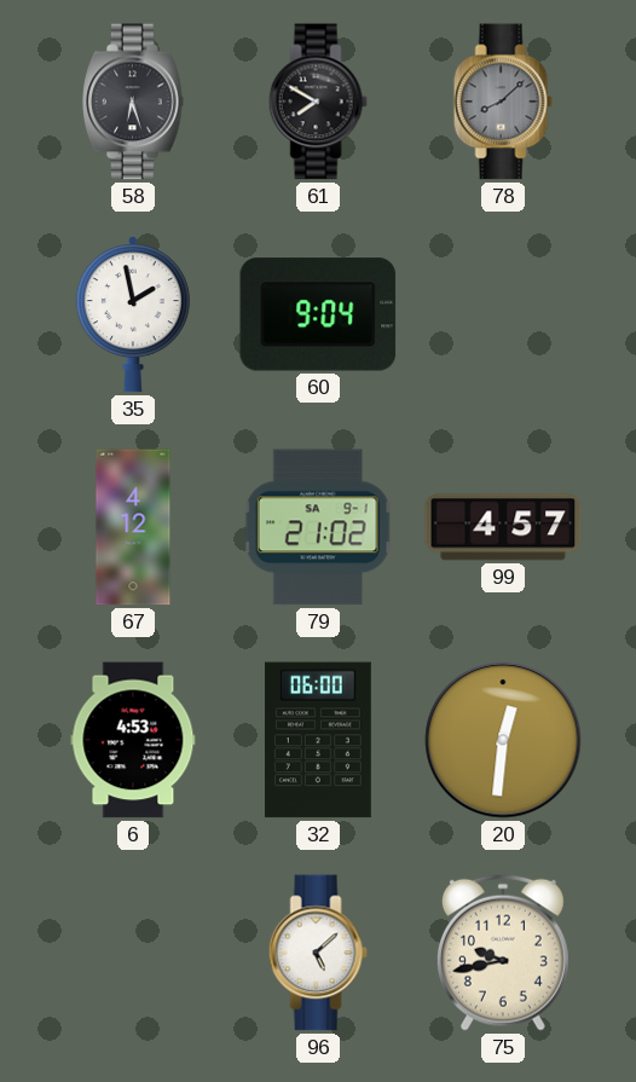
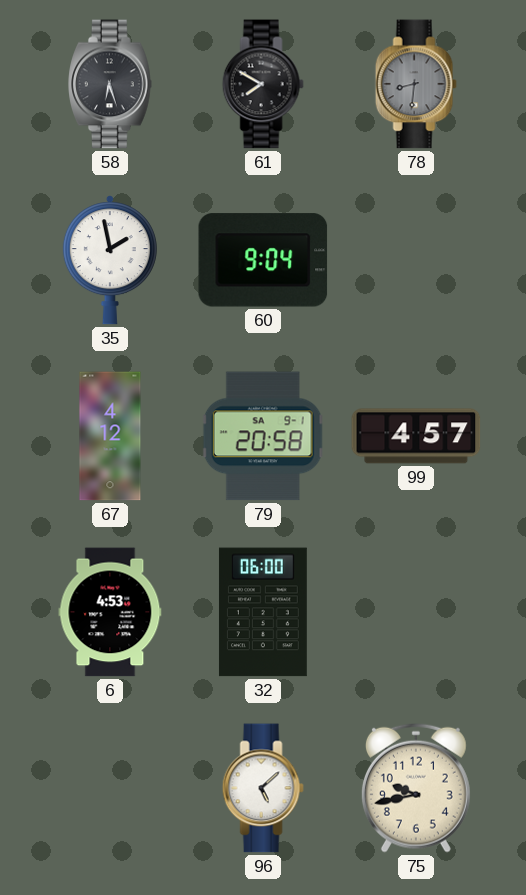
78: 8:08 -> 8:31 (416, 84)
79: 21:02 -> 20:58 (263, 436)
20: 12:31 -> none (503, 740)
